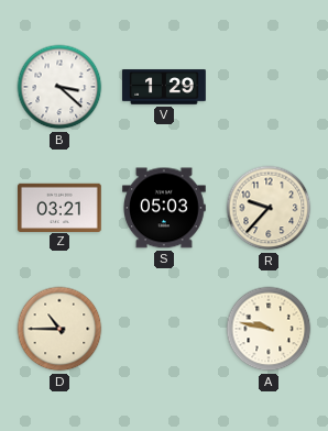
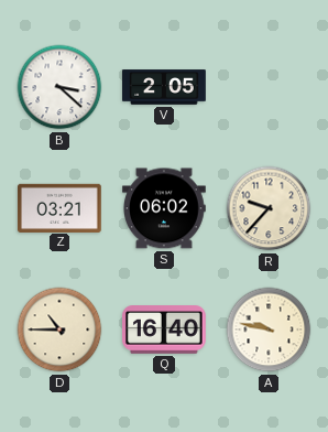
V: 1:29 -> 2:05 (164, 87)
S: 05:03 -> 06:02 (165, 208)
Q: none -> 16:40 (165, 331)
